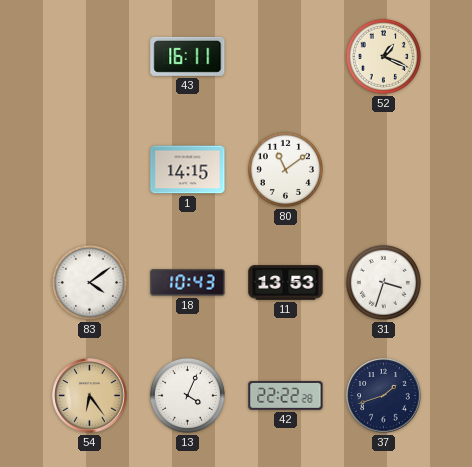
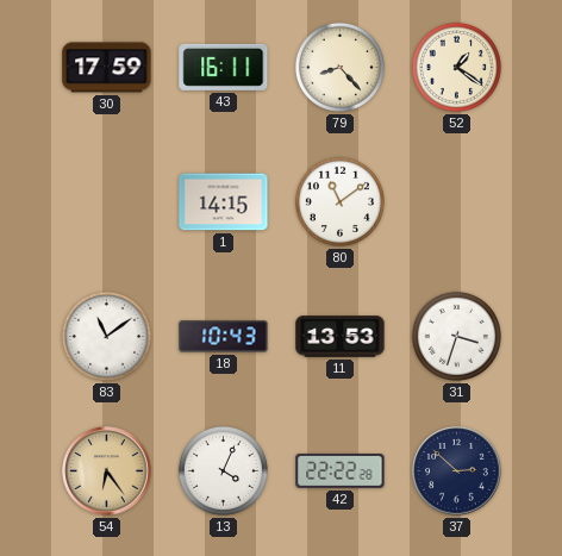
30: none -> 17:59 (107, 68)
79: none -> 8:23 (339, 67)
52: 1:19 -> 1:21 (456, 67)
83: 4:09 -> 11:09 (106, 336)
37: 1:42 -> 2:52 (457, 471)
